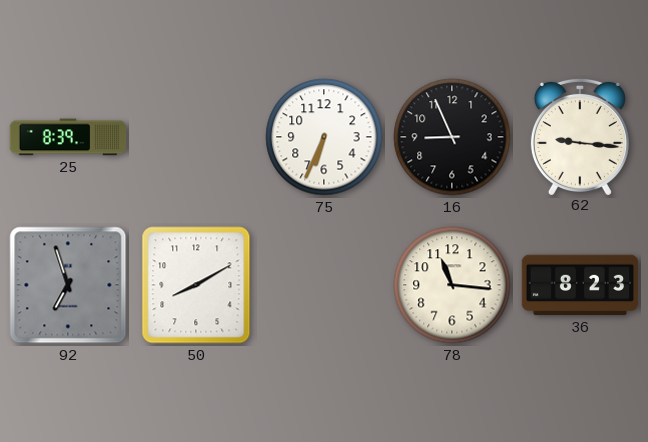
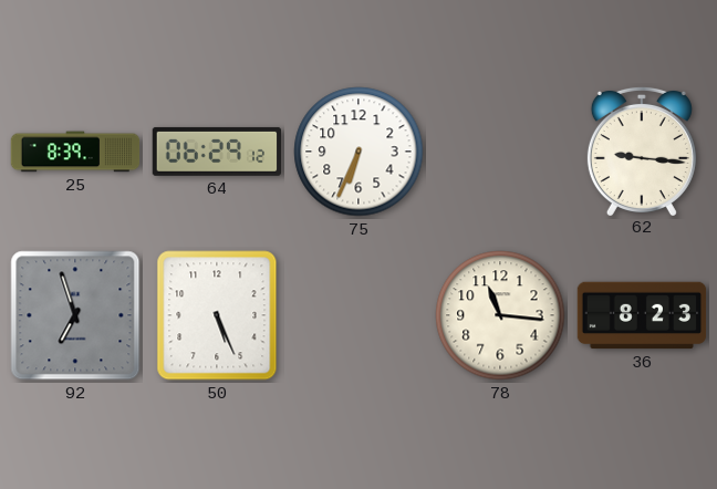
64: none -> 06:29 (216, 152)
16: 8:56 -> none (452, 137)
50: 8:10 -> 5:26 (217, 315)
